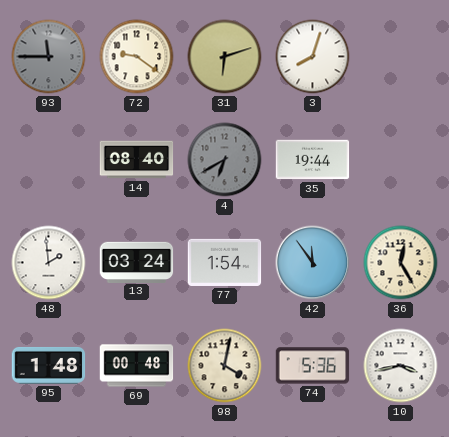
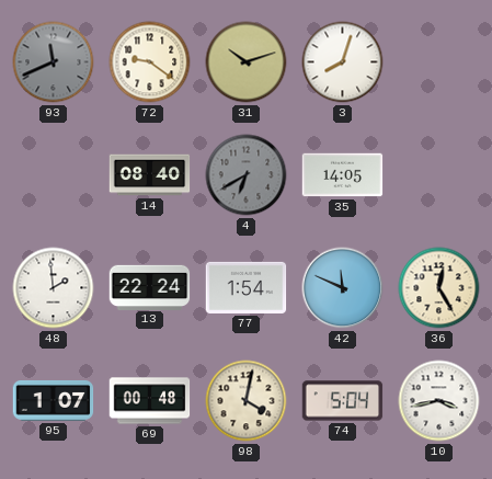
93: 11:45 -> 11:41 (54, 62)
31: 6:12 -> 10:12 (247, 62)
35: 19:44 -> 14:05 (343, 175)
13: 03:24 -> 22:24 (150, 287)
42: 11:54 -> 11:49 (343, 288)
95: 1:48 -> 1:07 (54, 400)
74: 5:36 -> 5:04 (343, 401)
